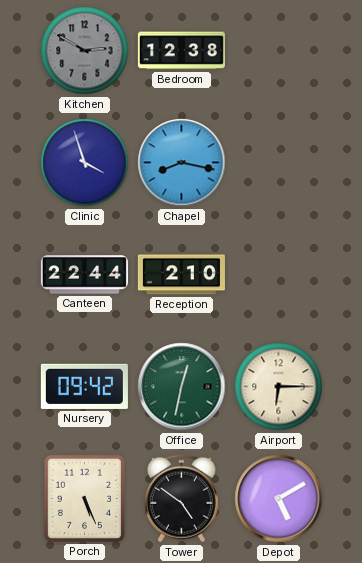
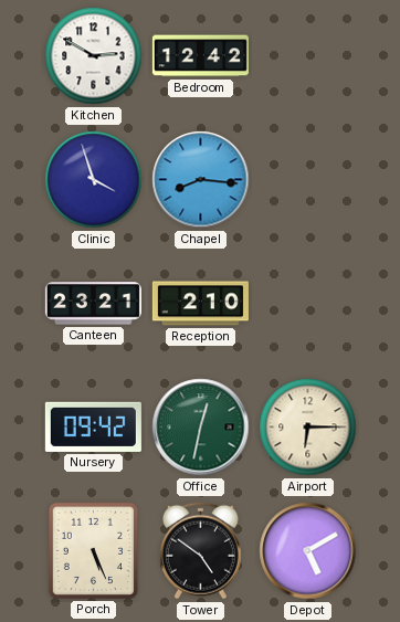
Kitchen dial: grey -> white (94, 56)
Bedroom: 12:38 -> 12:42 (200, 56)
Chapel: 8:17 -> 8:16 (201, 180)
Canteen: 22:44 -> 23:21 (93, 304)
